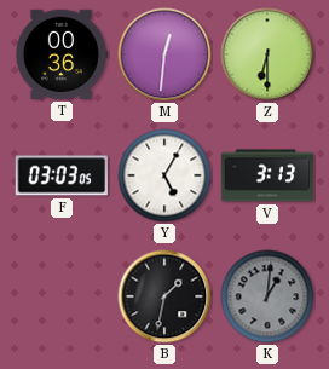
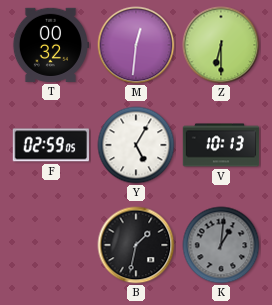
T: 00:36 -> 00:32 (50, 45)
F: 03:03 -> 02:59 (51, 145)
V: 3:13 -> 10:13 (221, 145)
